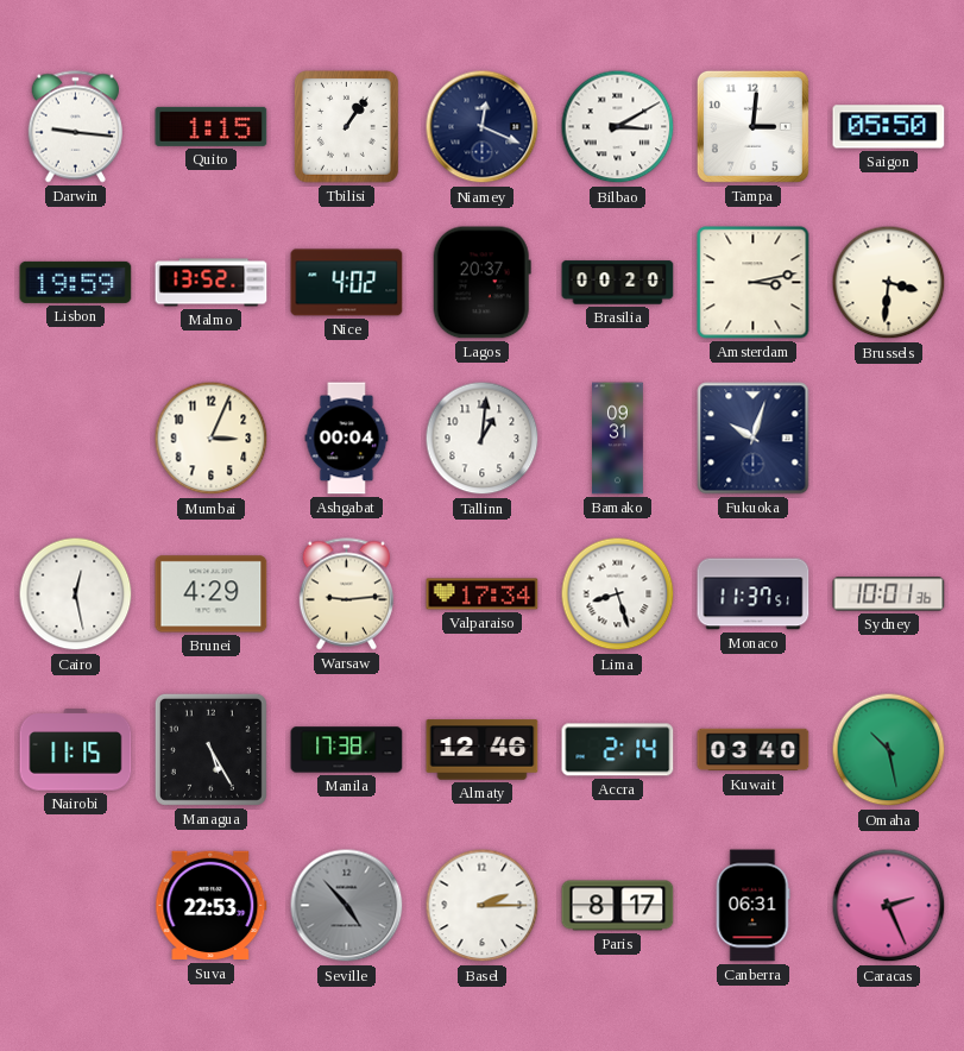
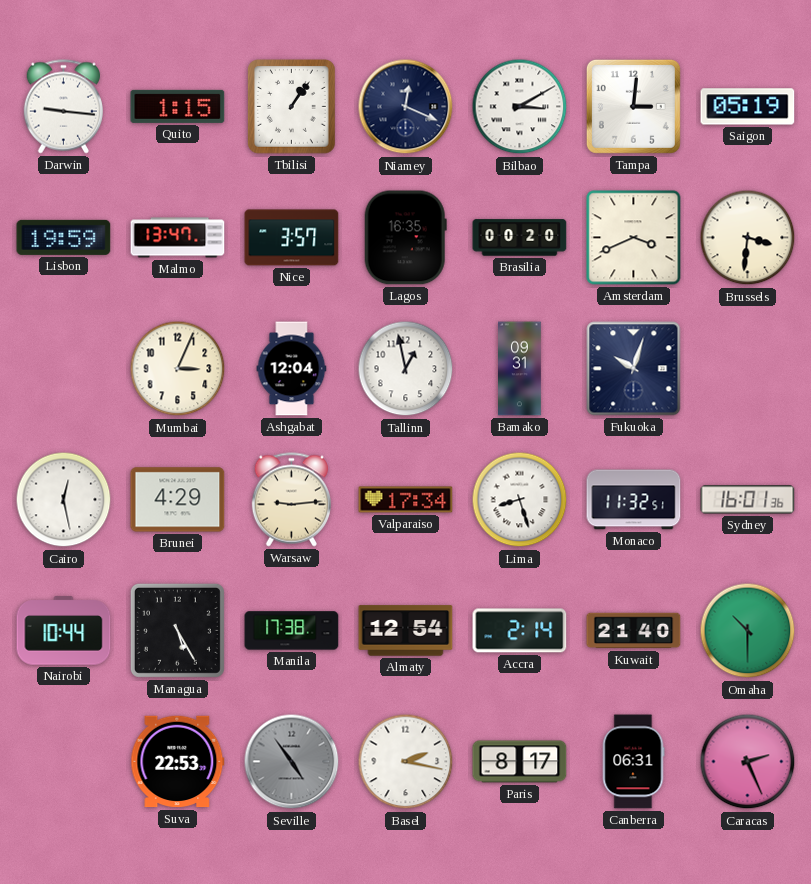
Saigon: 05:50 -> 05:19 (748, 107)
Malmo: 13:52 -> 13:47 (178, 238)
Nice: 4:02 -> 3:57 (292, 238)
Lagos: 20:37 -> 16:35 (405, 238)
Amsterdam: 3:13 -> 3:41 (634, 238)
Ashgabat: 00:04 -> 12:04 (292, 369)
Tallinn: 1:01 -> 12:58 (406, 369)
Monaco: 11:37 -> 11:32 (634, 500)
Sydney: 10:01 -> 16:01 (748, 500)
Nairobi: 11:15 -> 10:44 (64, 631)
Almaty: 12:46 -> 12:54 (406, 631)
Kuwait: 03:40 -> 21:40 (634, 631)
Omaha: 10:28 -> 10:30 (748, 631)
Seville: 4:53 -> 4:54 (292, 762)
Basel: 2:15 -> 2:17 (406, 762)
